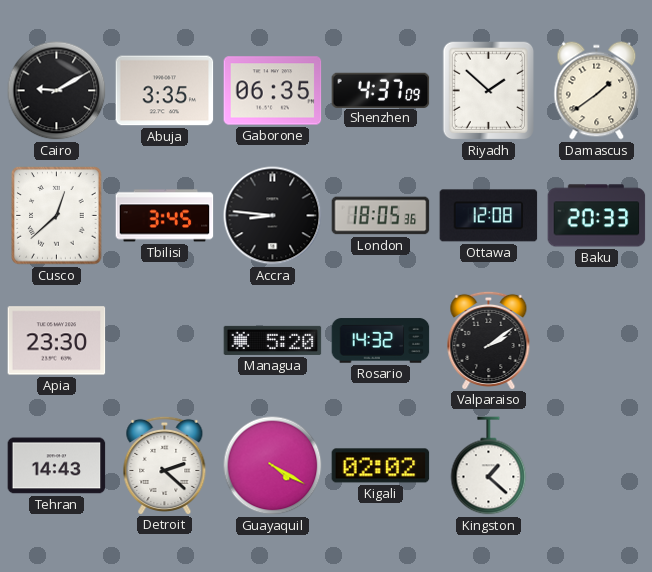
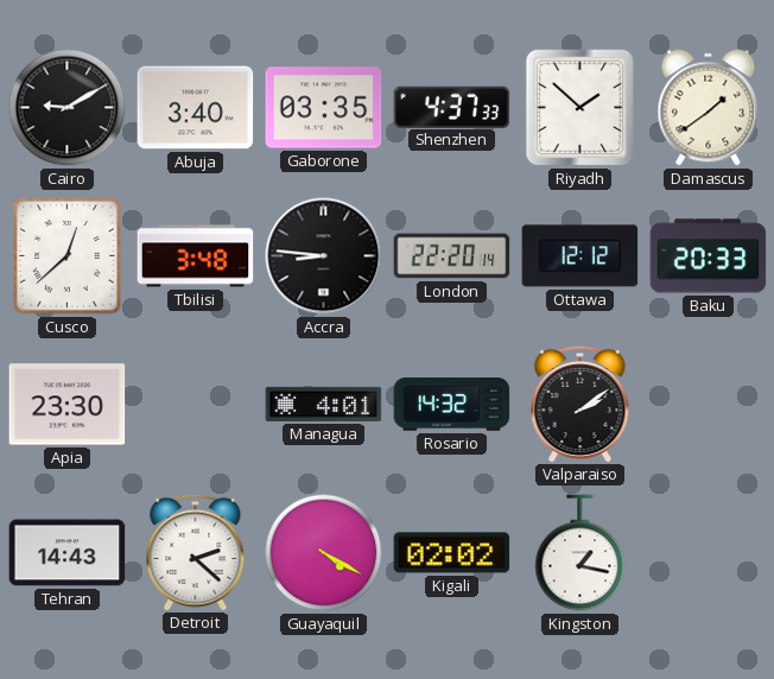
Abuja: 3:35 -> 3:40 (196, 108)
Gaborone: 06:35 -> 03:35 (324, 108)
Shenzhen: 4:37:09 -> 4:37:33 (452, 107)
Tbilisi: 3:45 -> 3:48 (196, 256)
London: 18:05 -> 22:20 (452, 256)
Ottawa: 12:08 -> 12:12 (580, 256)
Managua: 5:20 -> 4:01 (324, 404)
Kingston: 1:22 -> 1:17 (580, 553)
